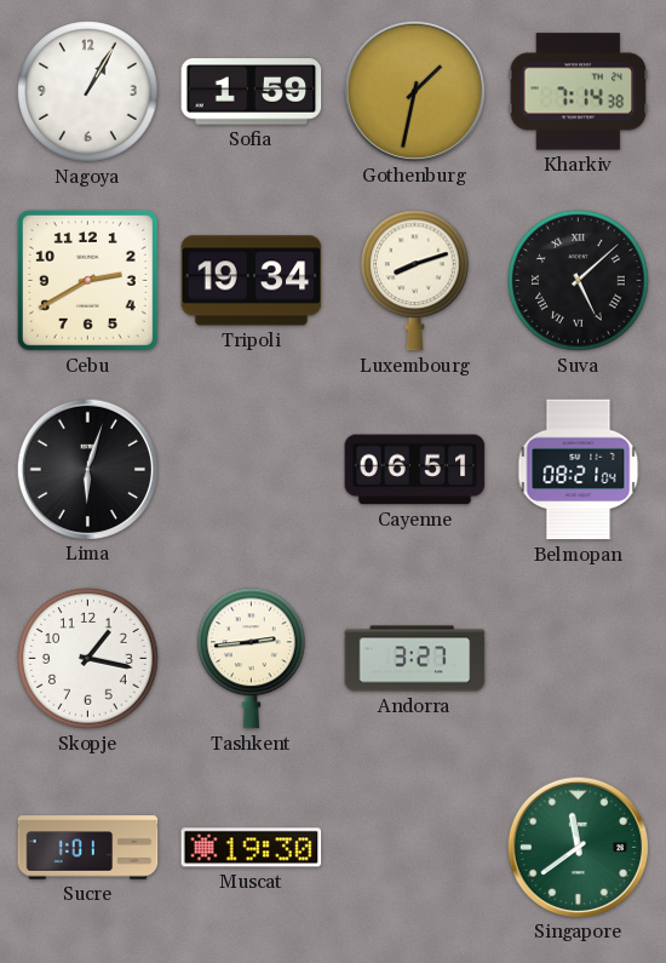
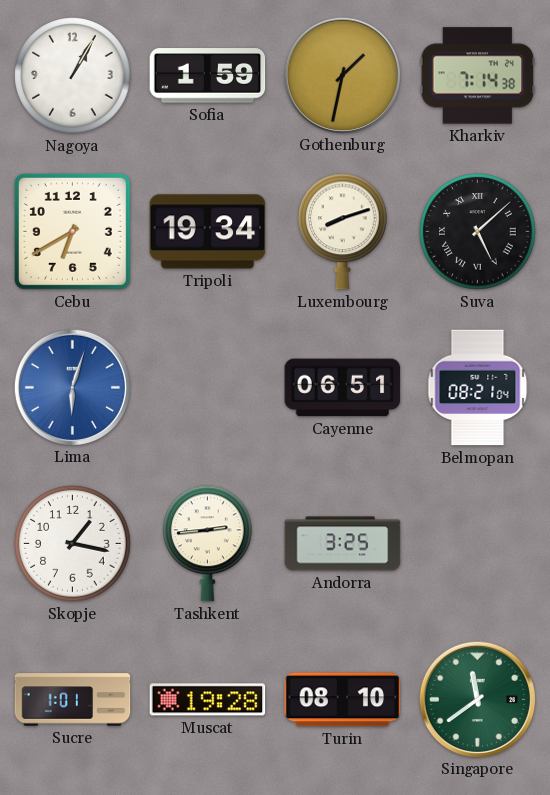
Cebu: 2:40 -> 6:40 (72, 231)
Lima dial: black -> blue (72, 387)
Andorra: 3:27 -> 3:25 (343, 544)
Muscat: 19:30 -> 19:28 (208, 700)
Turin: none -> 08:10 (343, 700)
